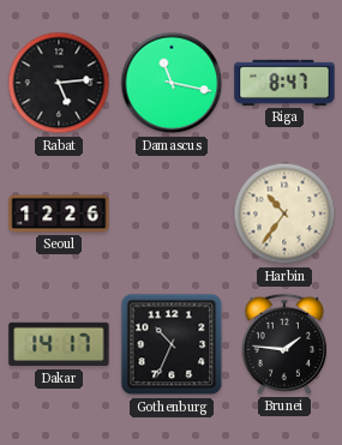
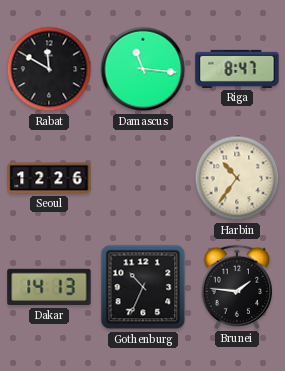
Rabat: 5:14 -> 11:50 (49, 69)
Damascus: 11:17 -> 11:16 (143, 69)
Dakar: 14:17 -> 14:13 (49, 287)
